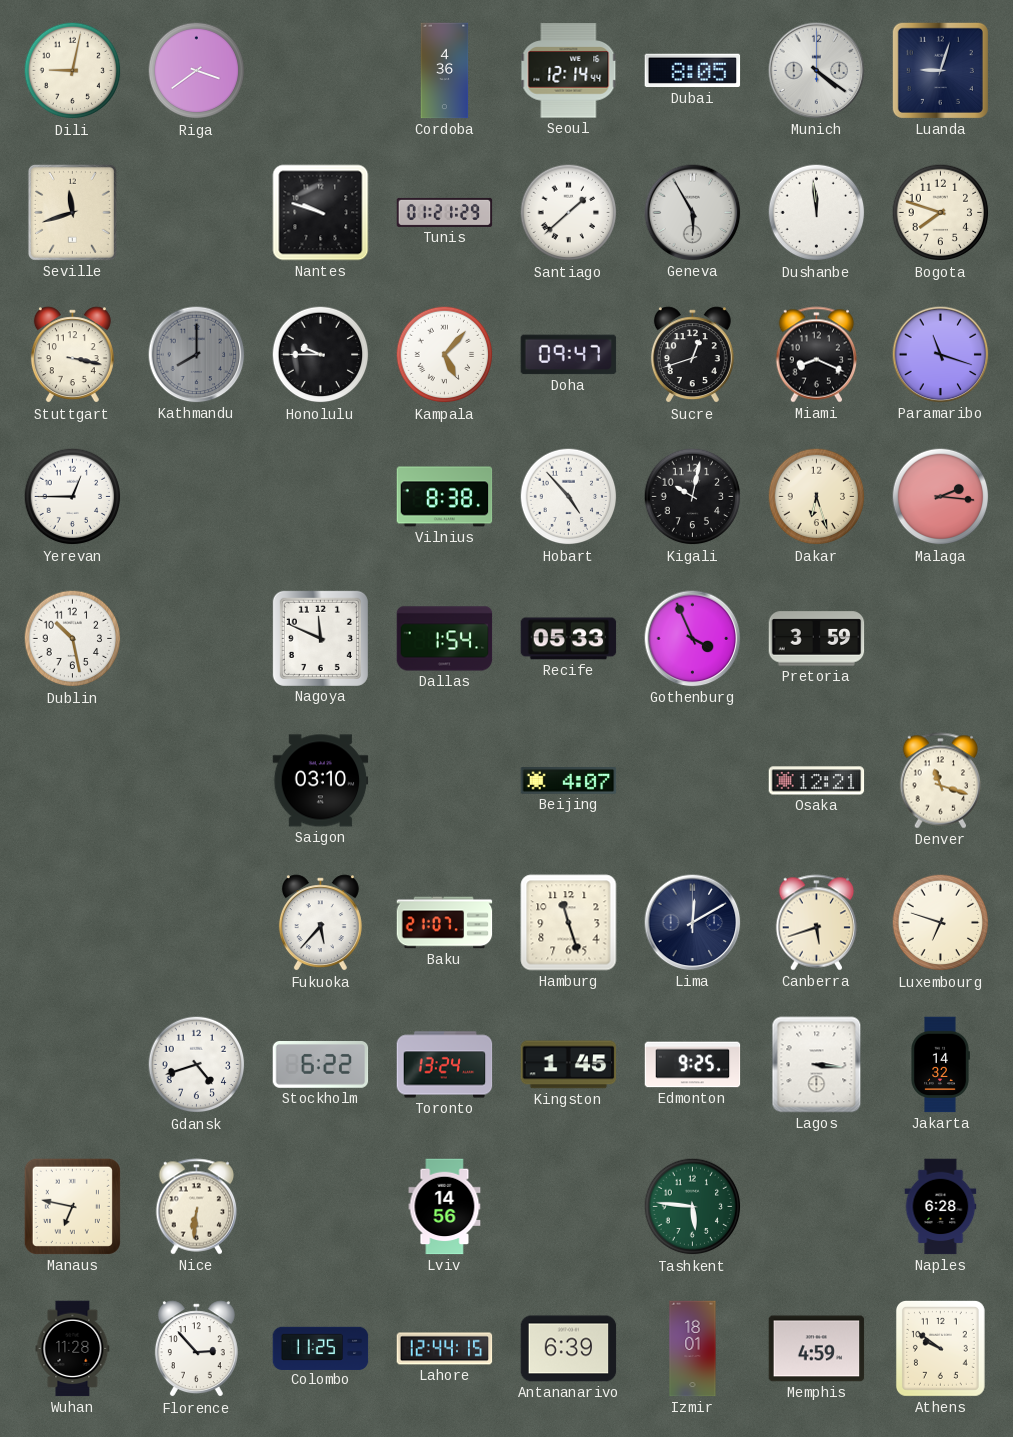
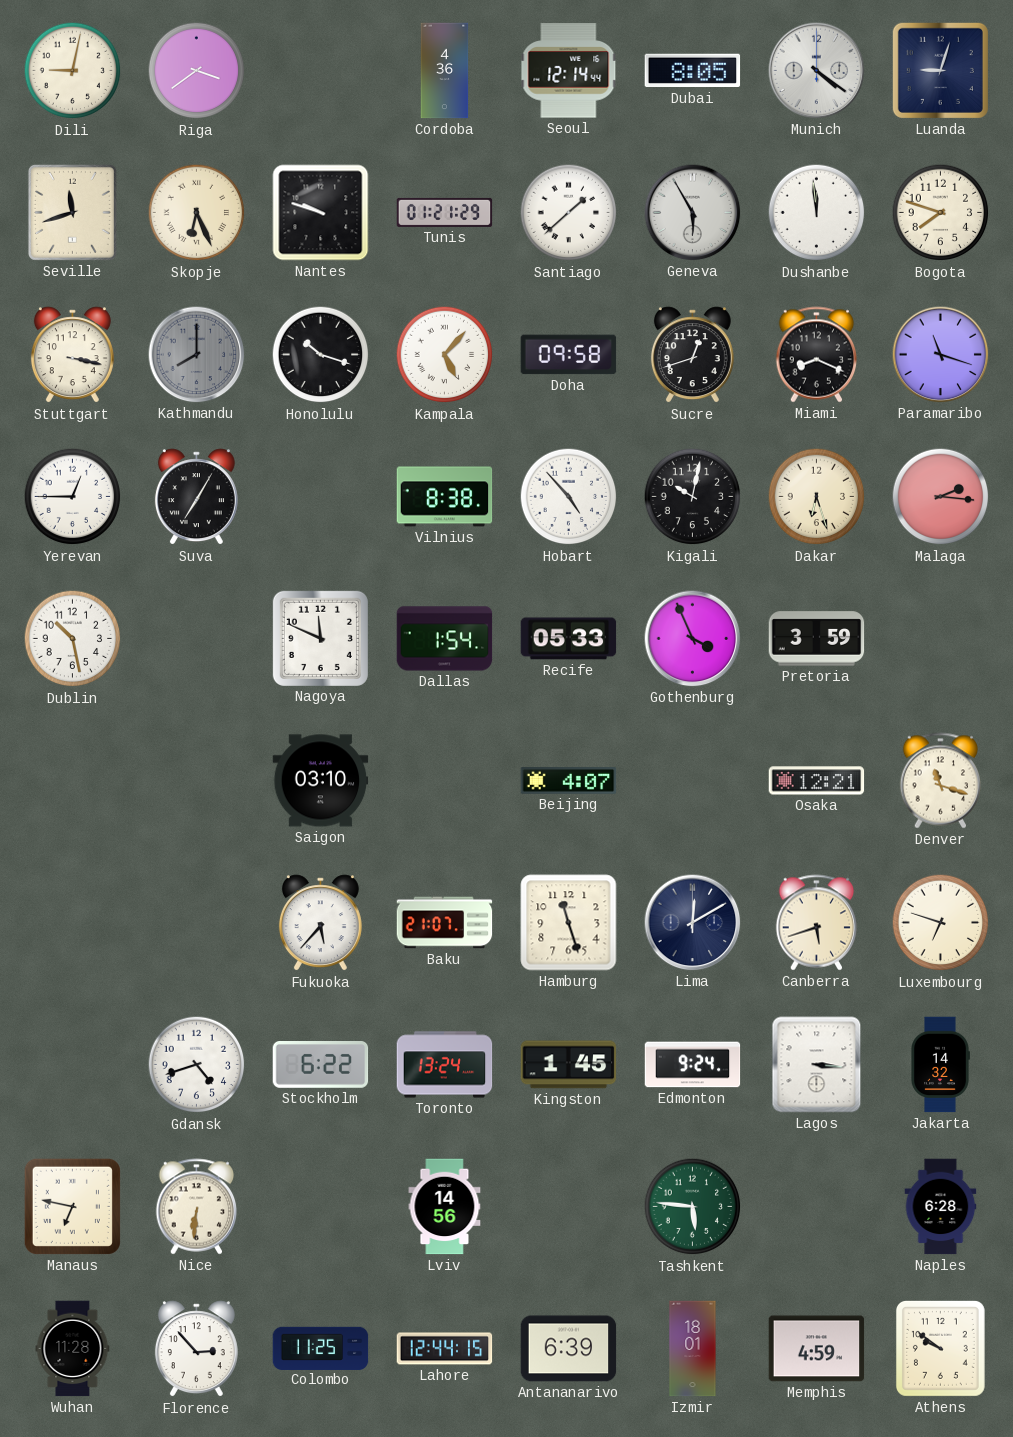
Skopje: none -> 6:26 (197, 213)
Honolulu: 9:45 -> 10:18 (321, 355)
Doha: 09:47 -> 09:58 (569, 355)
Suva: none -> 7:05 (196, 497)
Edmonton: 9:25 -> 9:24 (693, 1065)
